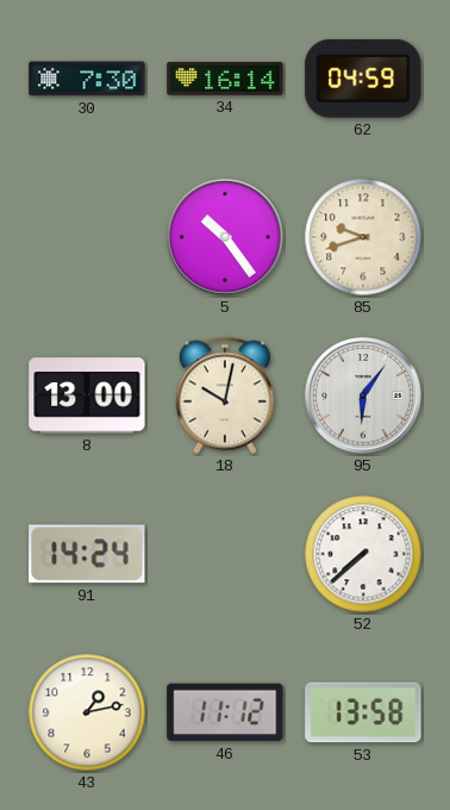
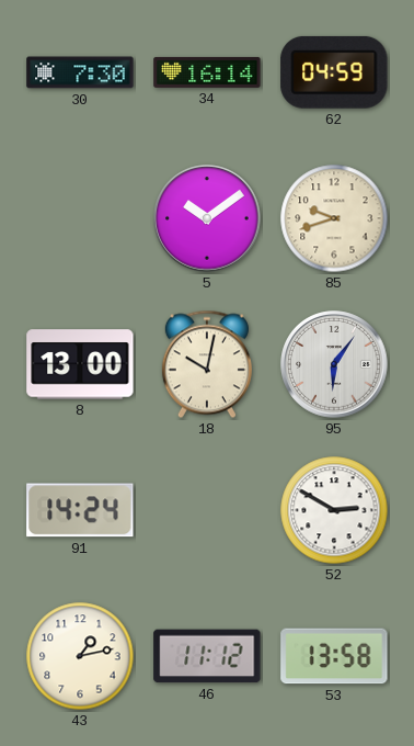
5: 10:24 -> 10:09 (207, 218)
52: 7:38 -> 2:50 (334, 510)
